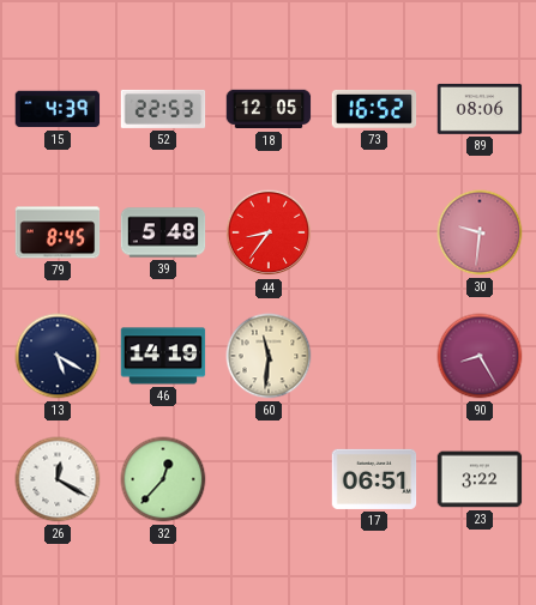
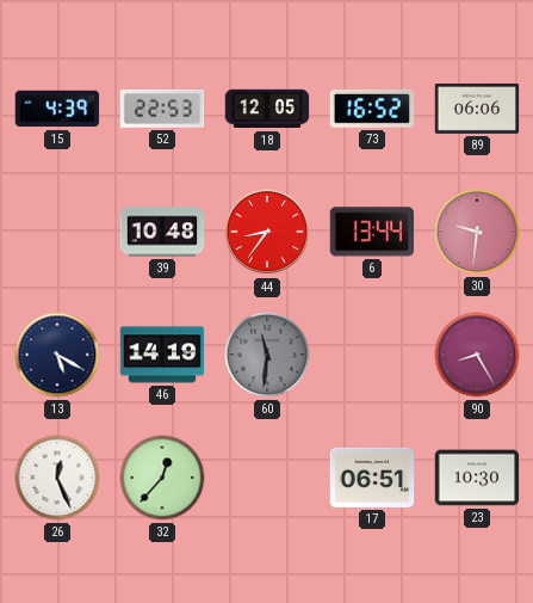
89: 08:06 -> 06:06 (477, 109)
79: 8:45 -> none (58, 232)
39: 5:48 -> 10:48 (162, 232)
6: none -> 13:44 (372, 232)
60 dial: cream -> grey (267, 355)
26: 12:20 -> 12:26 (57, 478)
23: 3:22 -> 10:30 (477, 478)
